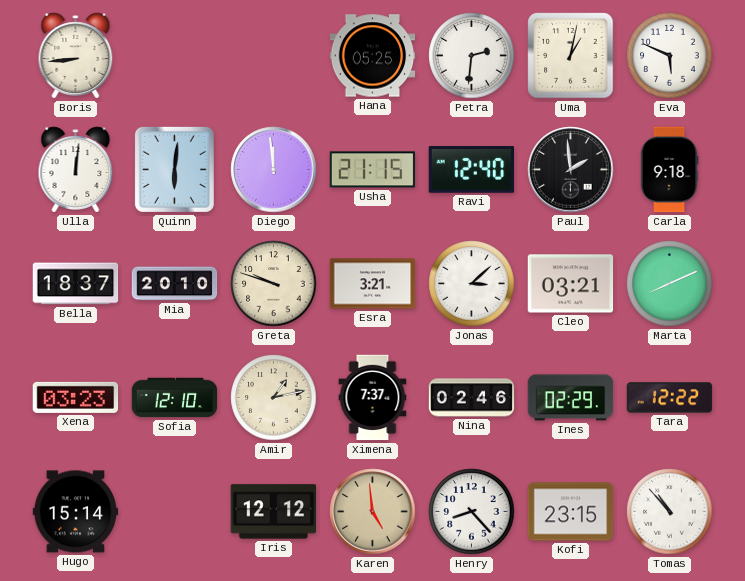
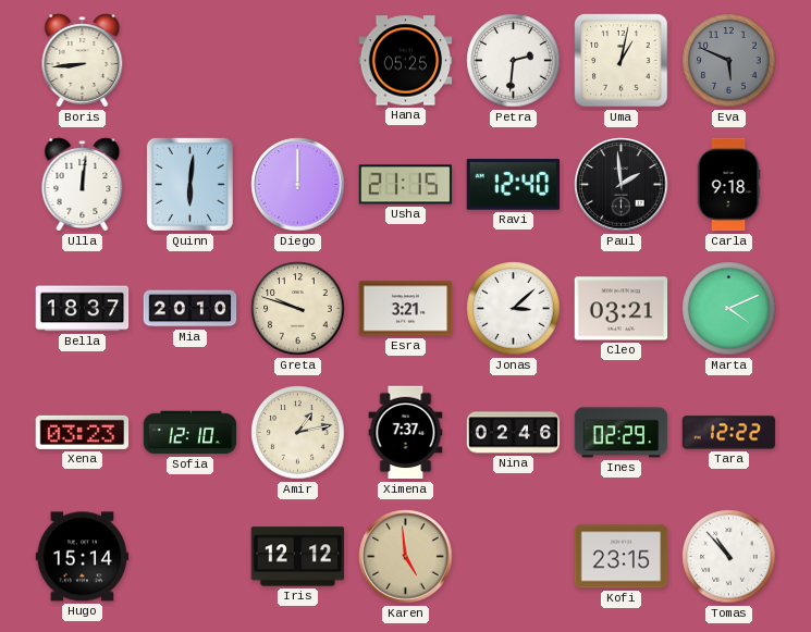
Eva dial: white -> grey (729, 61)
Diego: 11:59 -> 12:00 (298, 185)
Marta: 8:11 -> 4:11 (729, 309)
Henry: 8:23 -> none (472, 512)
